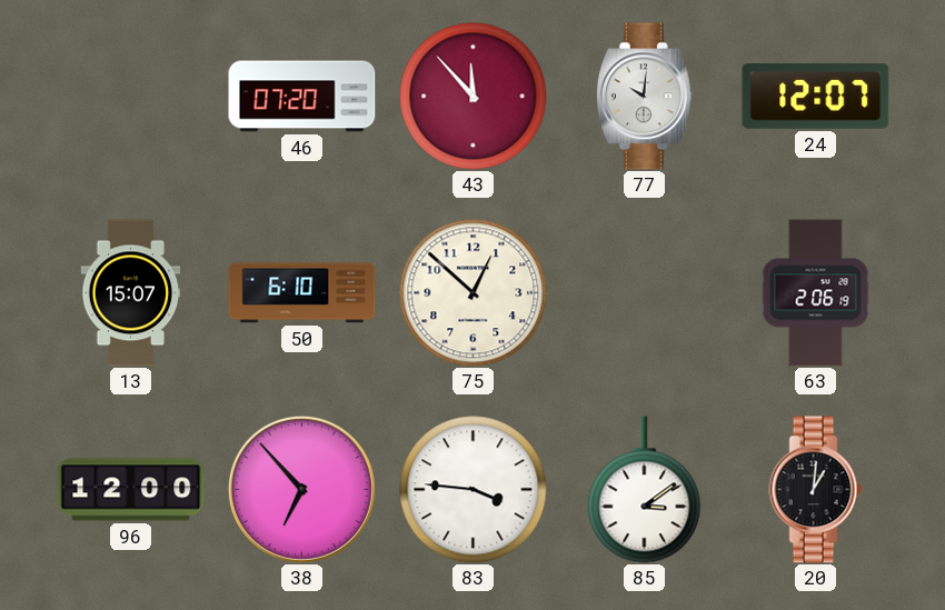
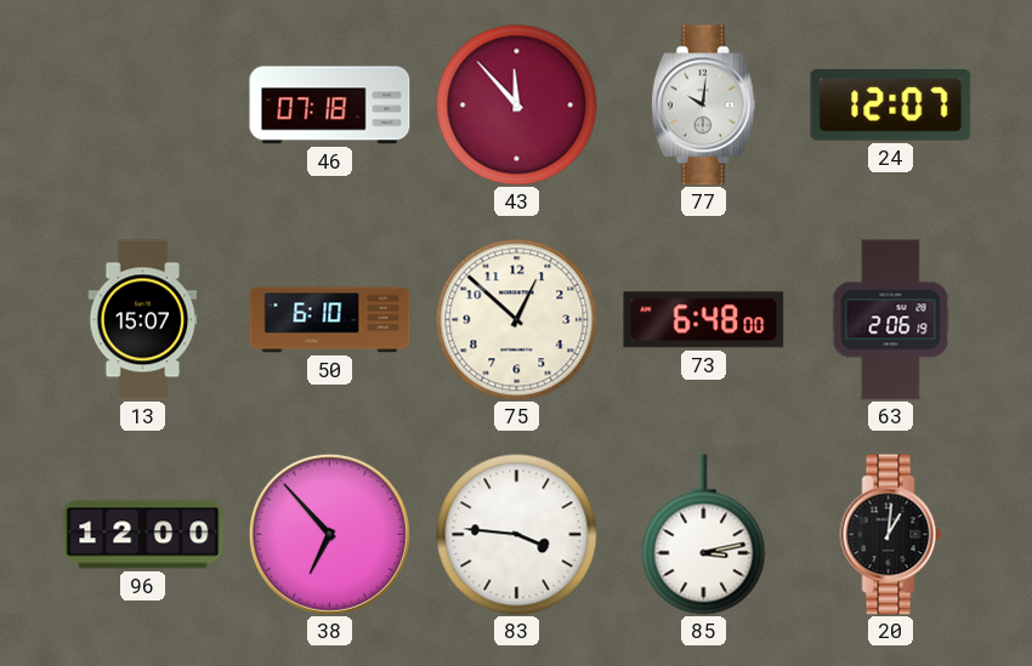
46: 07:20 -> 07:18 (330, 106)
73: none -> 6:48 (704, 320)
85: 3:09 -> 3:13 (704, 535)
